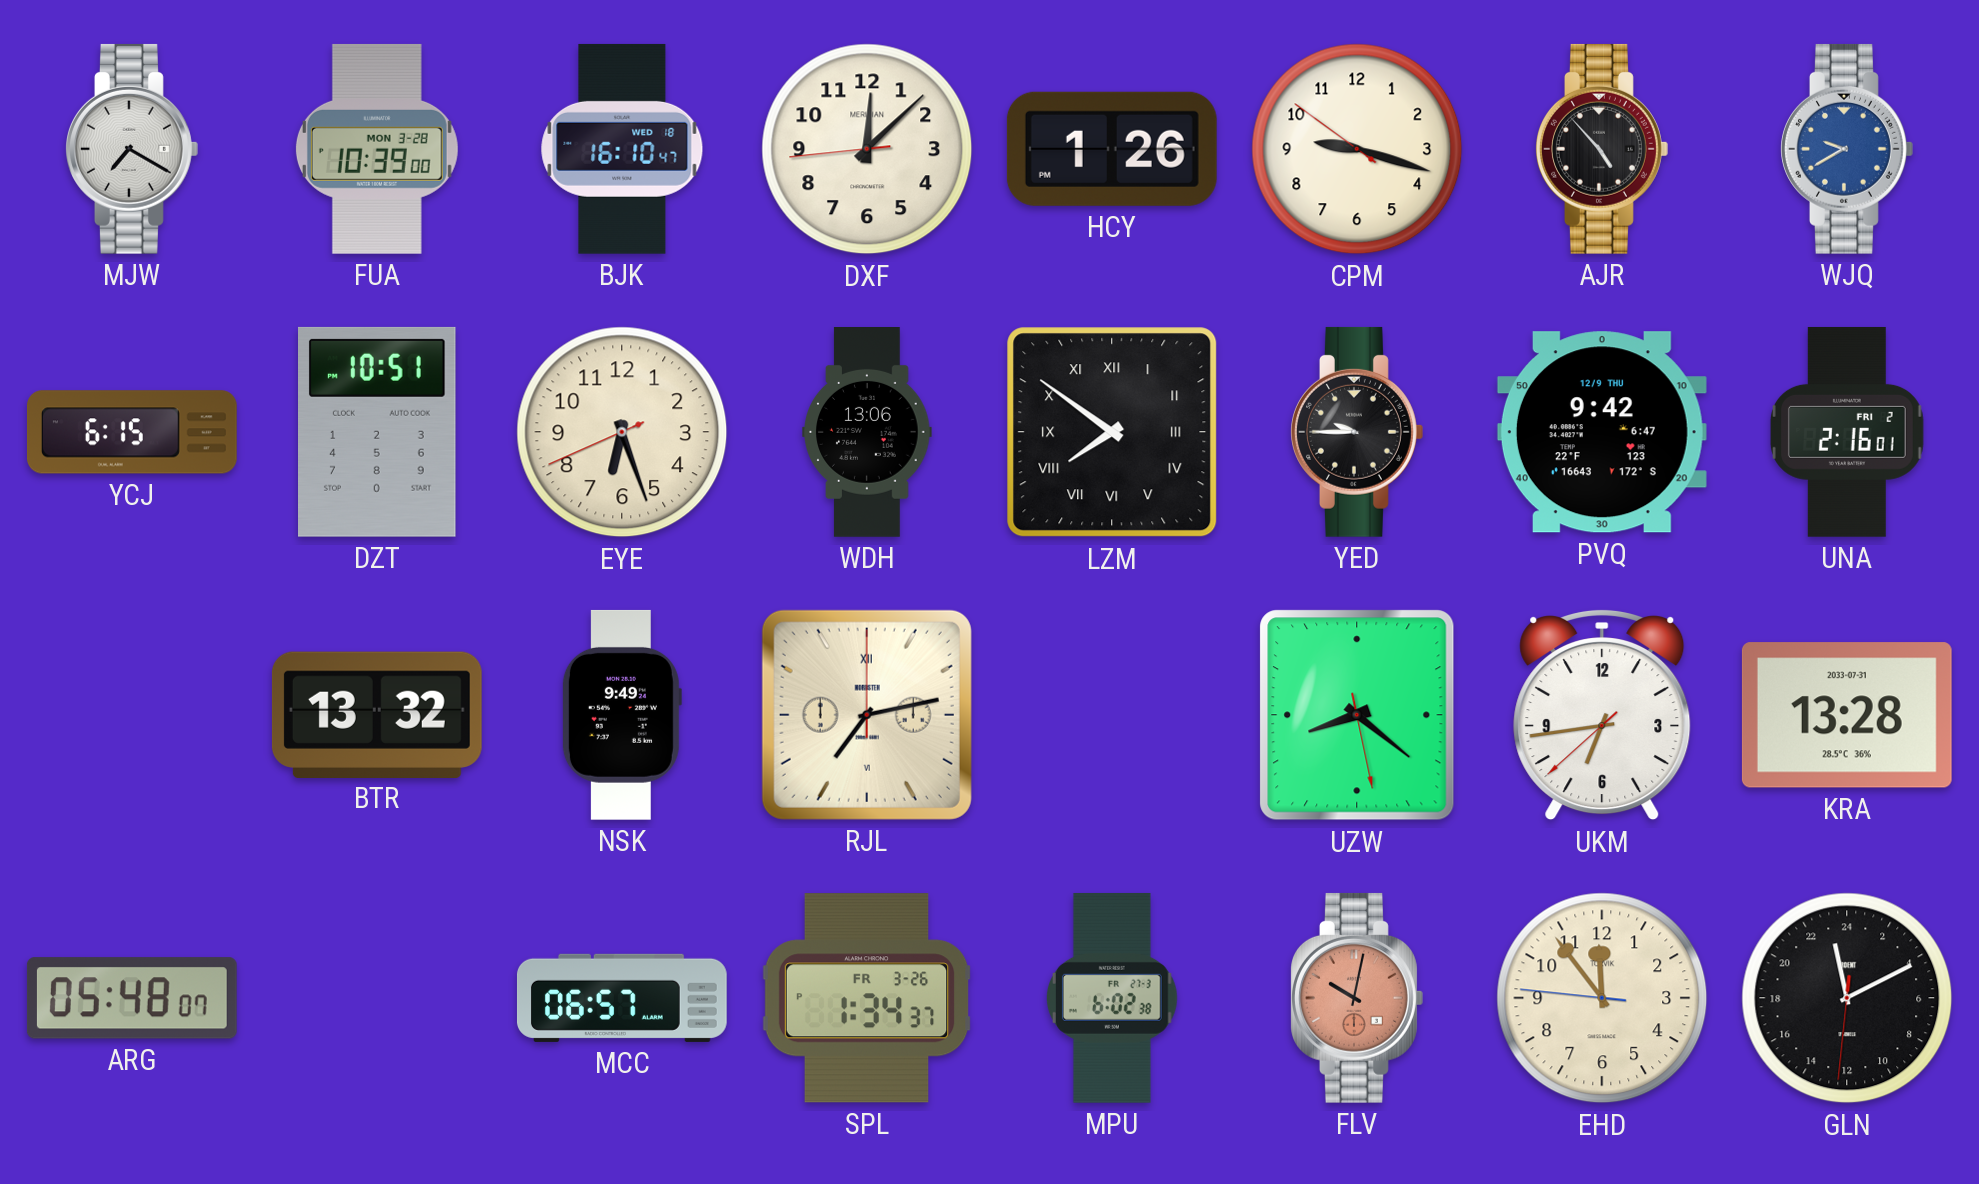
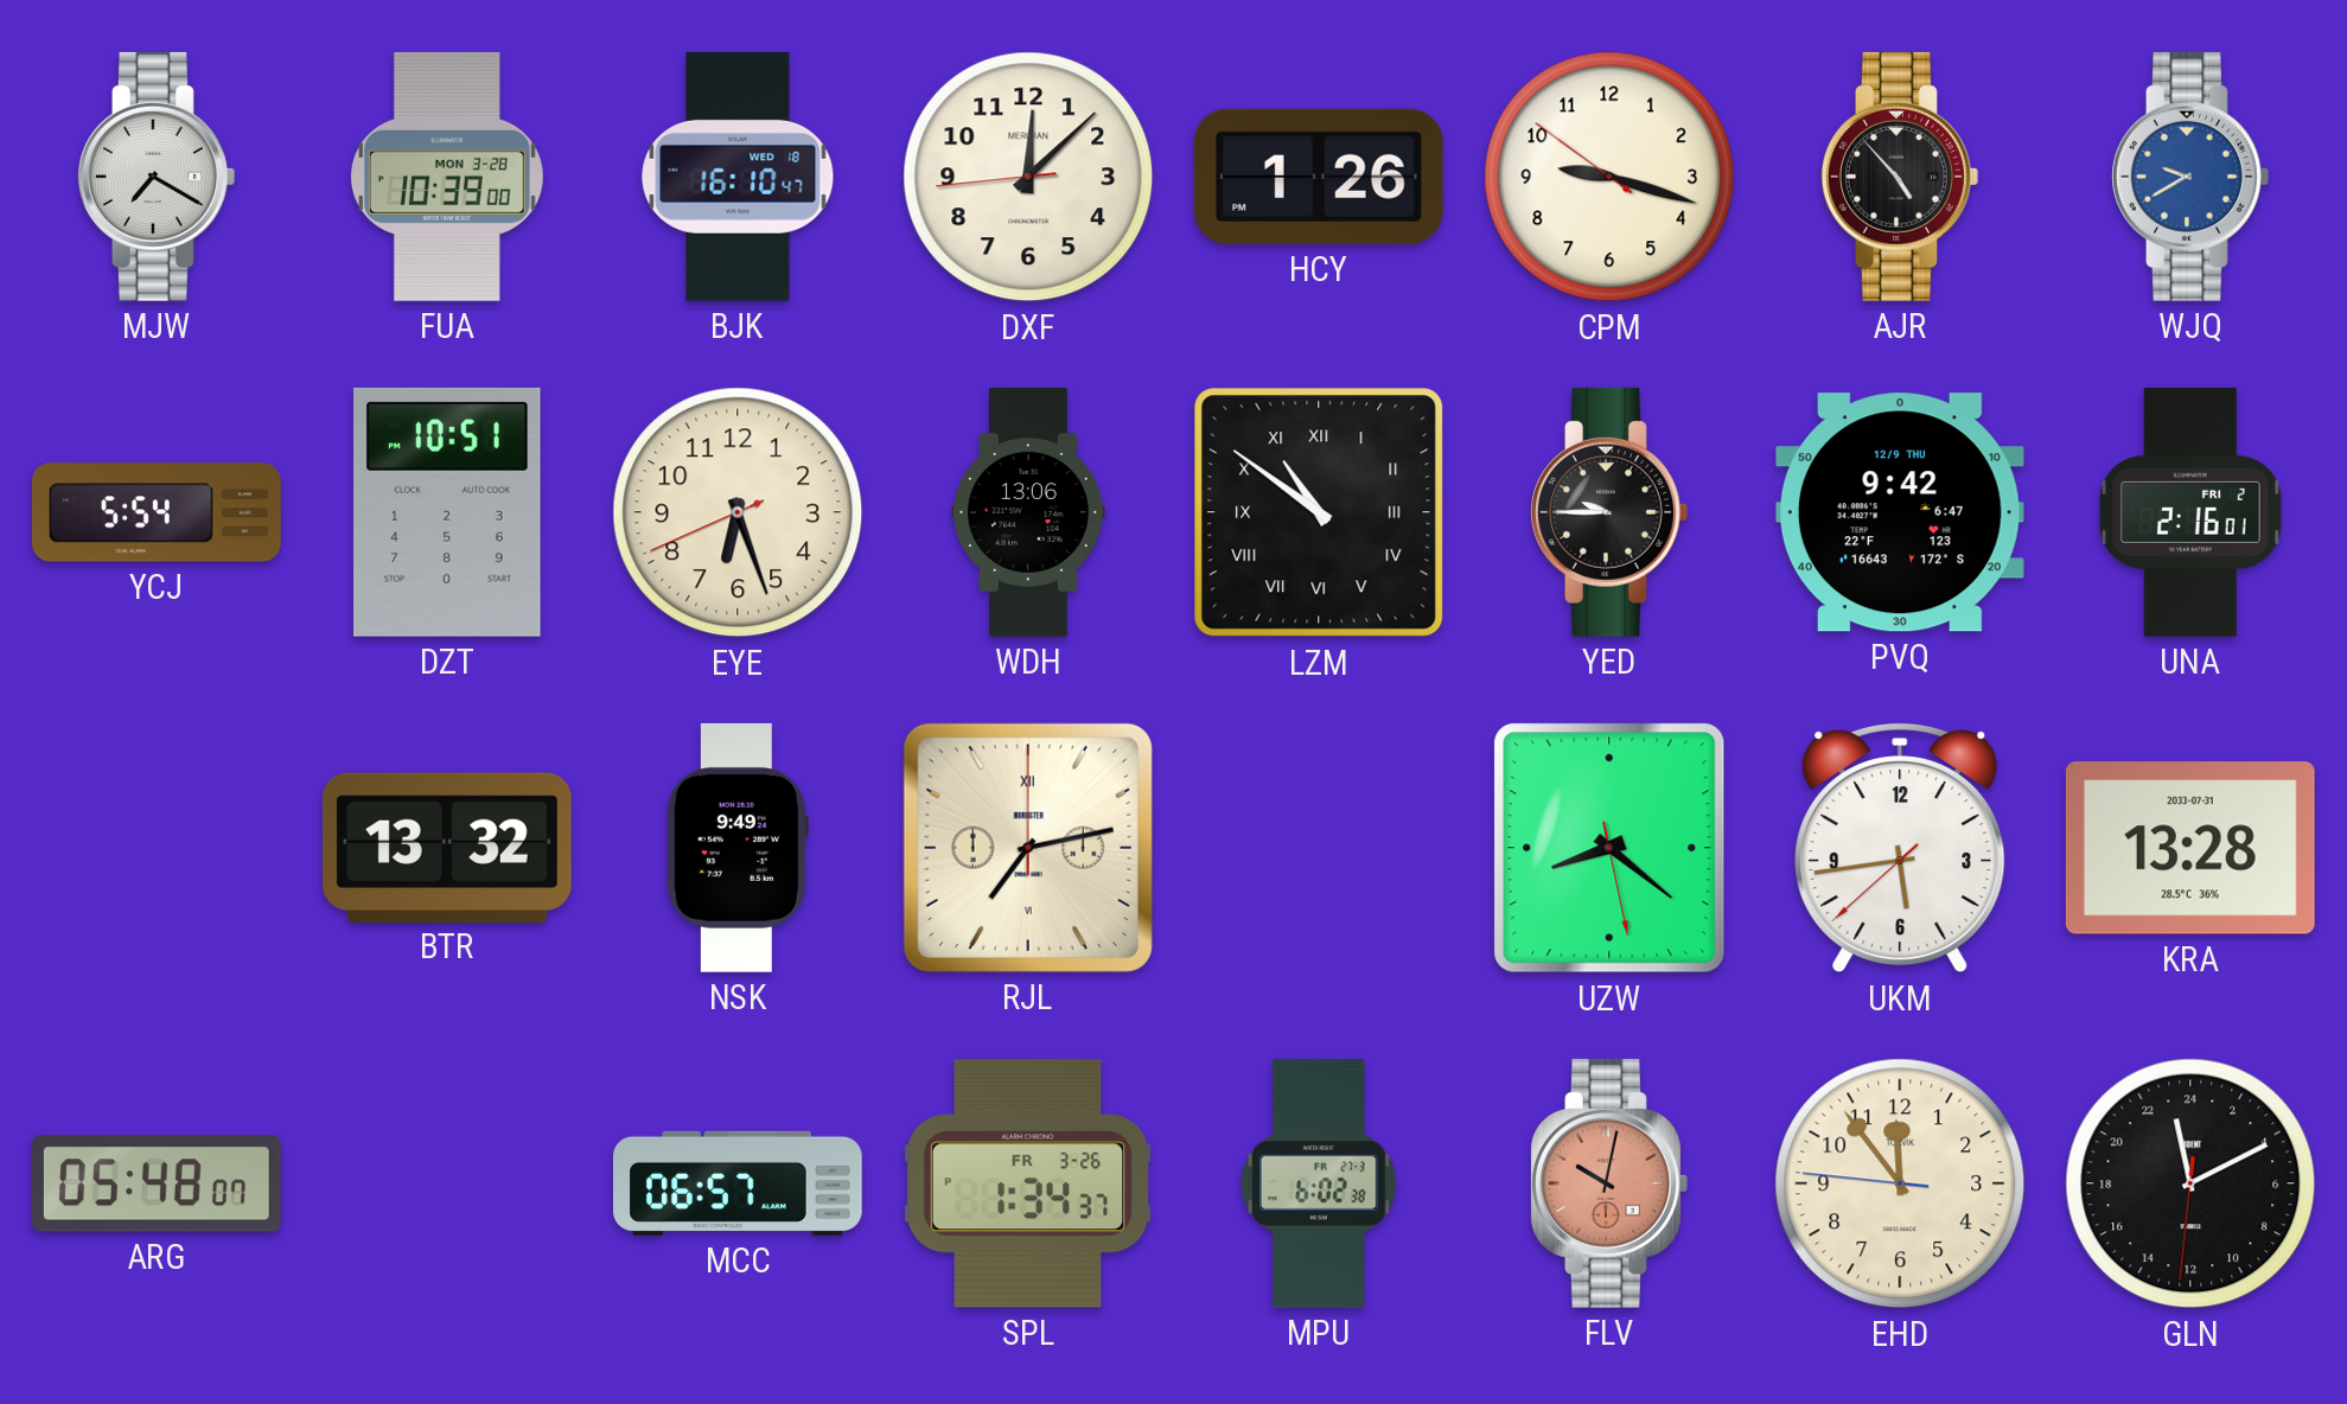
YCJ: 6:15 -> 5:54 (157, 512)
LZM: 7:51 -> 10:51 (1319, 512)
UKM: 6:43 -> 5:43 (1900, 848)
